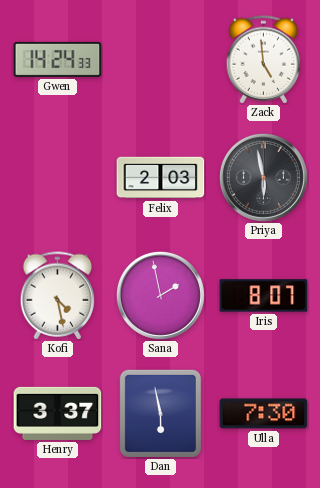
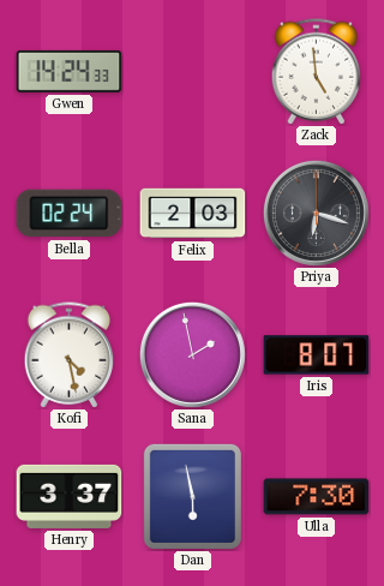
Bella: none -> 02:24 (70, 214)
Priya: 5:58 -> 6:18 (316, 213)
